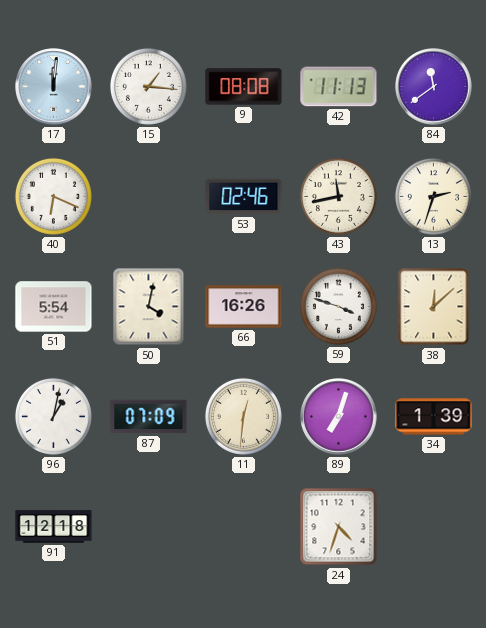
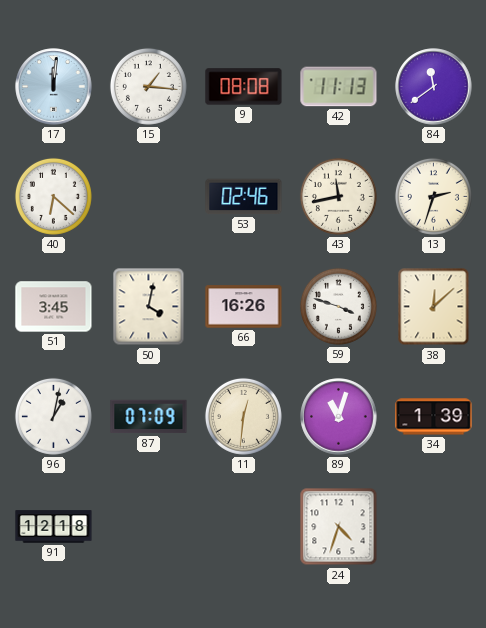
40: 6:19 -> 6:22 (53, 196)
51: 5:54 -> 3:45 (54, 307)
89: 7:03 -> 11:03 (339, 417)
